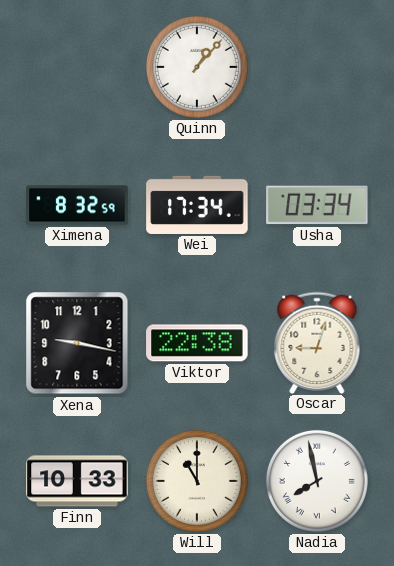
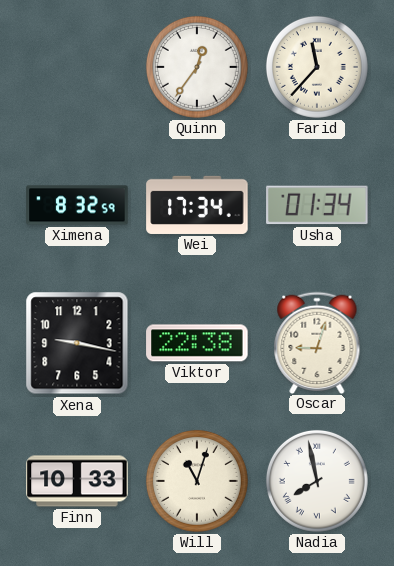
Quinn: 1:07 -> 12:36 (197, 67)
Farid: none -> 11:37 (317, 67)
Usha: 03:34 -> 01:34 (317, 205)
Will: 11:00 -> 11:03 (197, 481)
